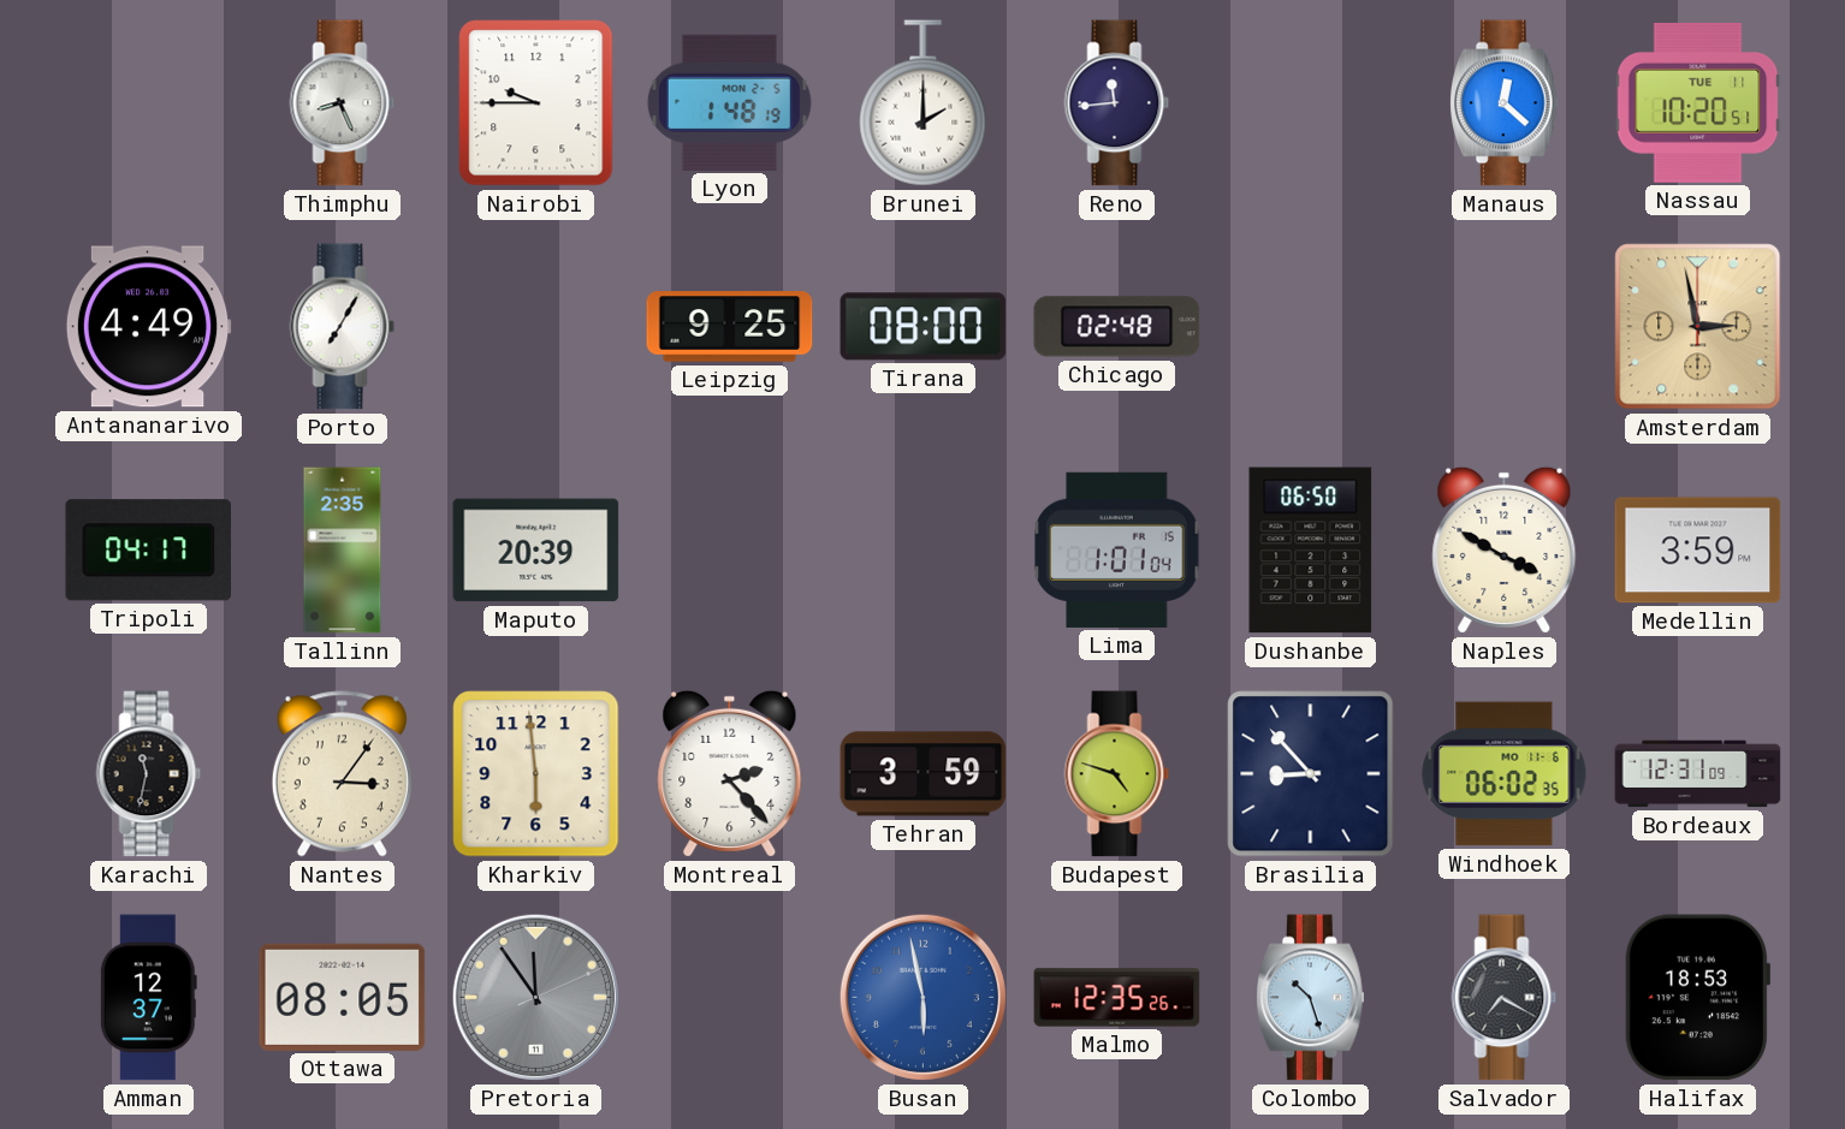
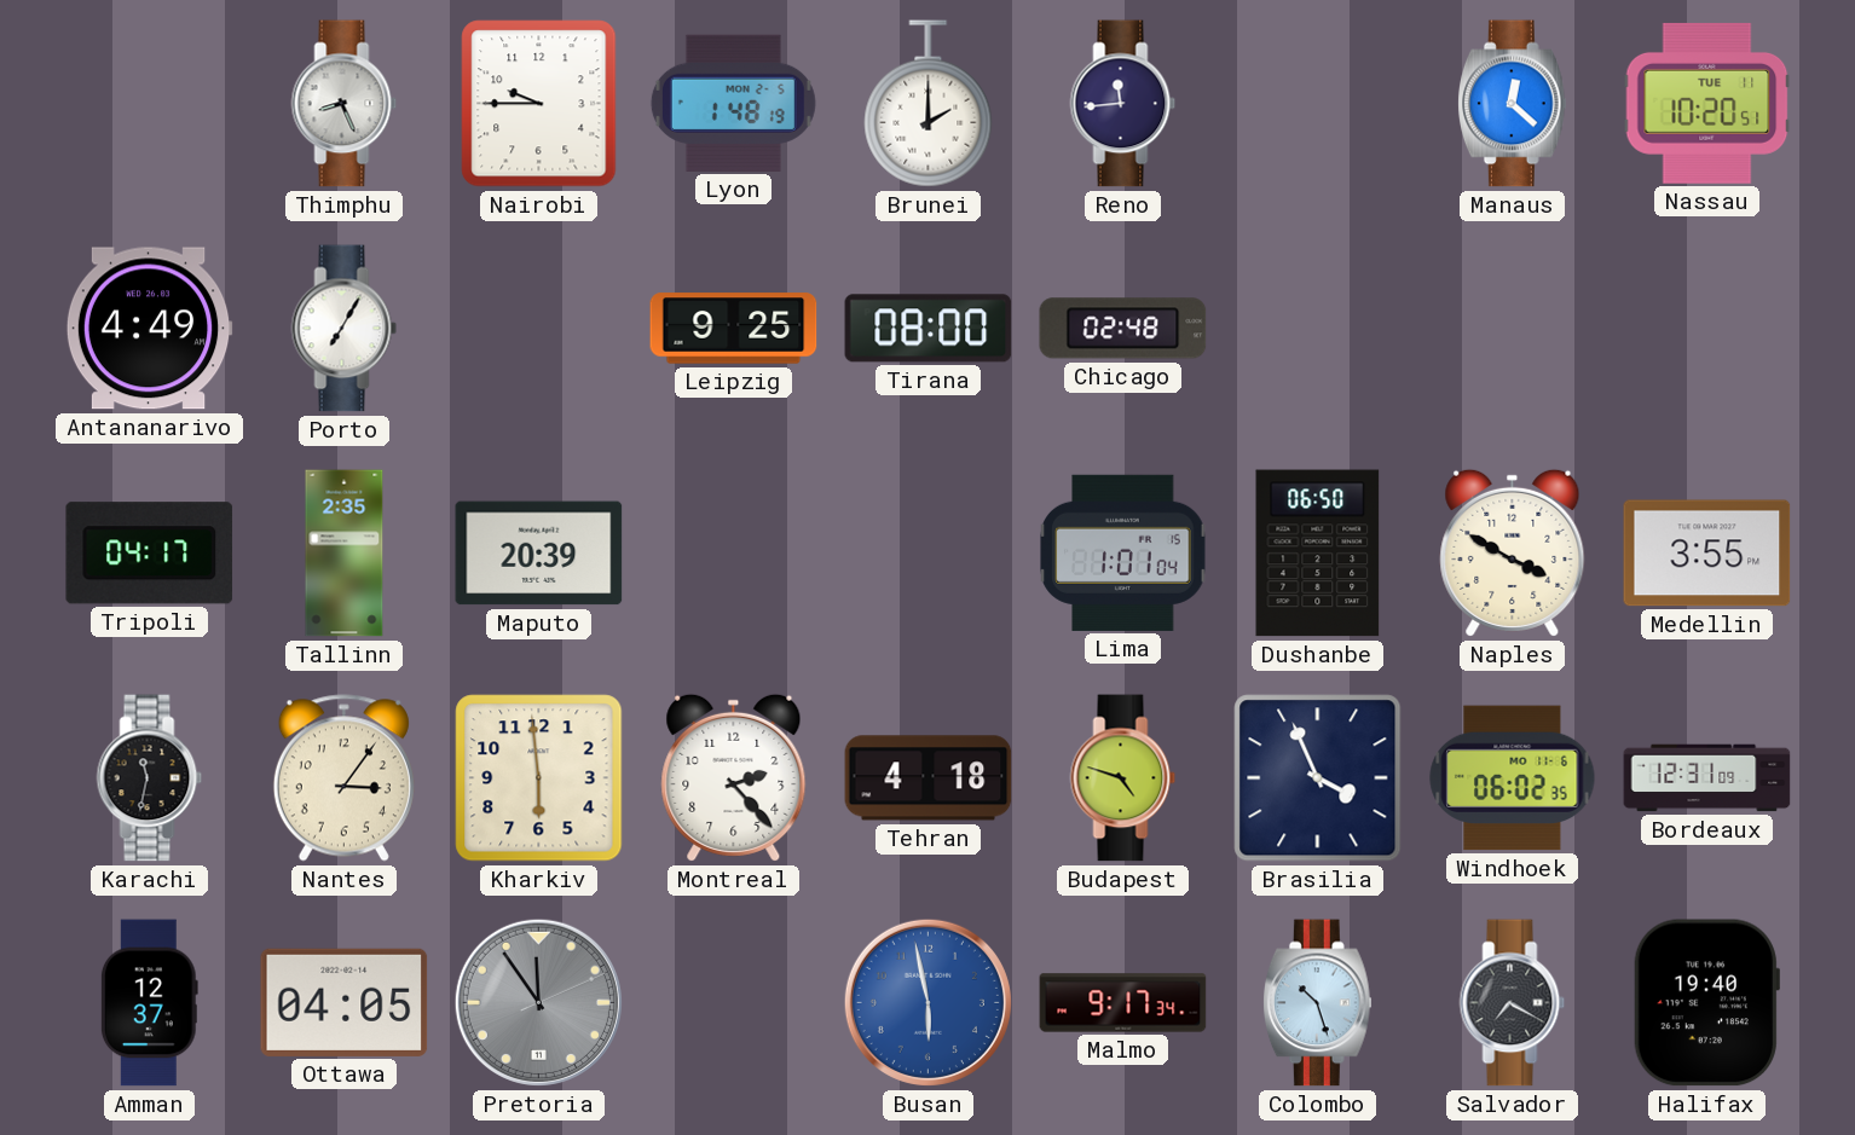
Amsterdam: 2:58 -> none (1698, 327)
Medellin: 3:59 -> 3:55 (1707, 554)
Tehran: 3:59 -> 4:18 (929, 778)
Brasilia: 8:53 -> 3:56 (1318, 778)
Ottawa: 08:05 -> 04:05 (345, 1002)
Malmo: 12:35 -> 9:17 (1123, 1003)
Halifax: 18:53 -> 19:40 (1706, 1003)
